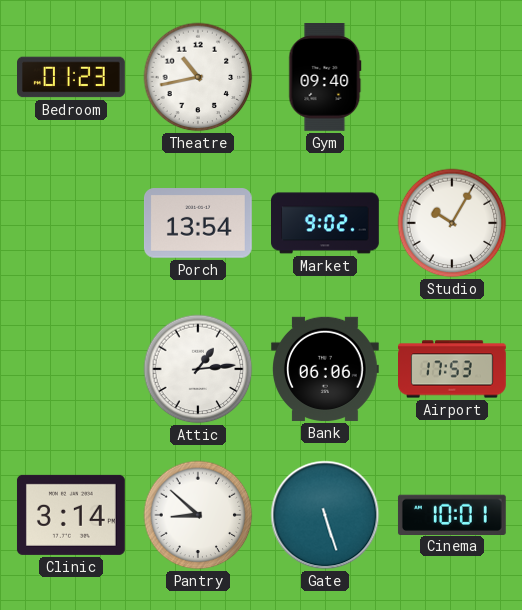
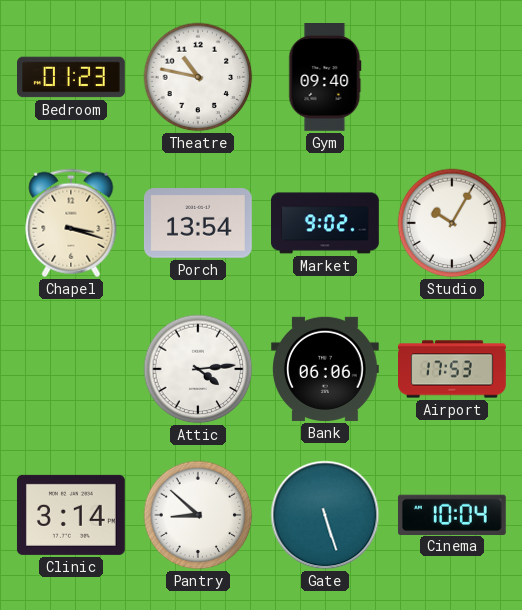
Theatre: 10:43 -> 10:47 (198, 77)
Chapel: none -> 3:18 (71, 223)
Attic: 1:14 -> 4:14 (198, 369)
Cinema: 10:01 -> 10:04 (452, 514)
